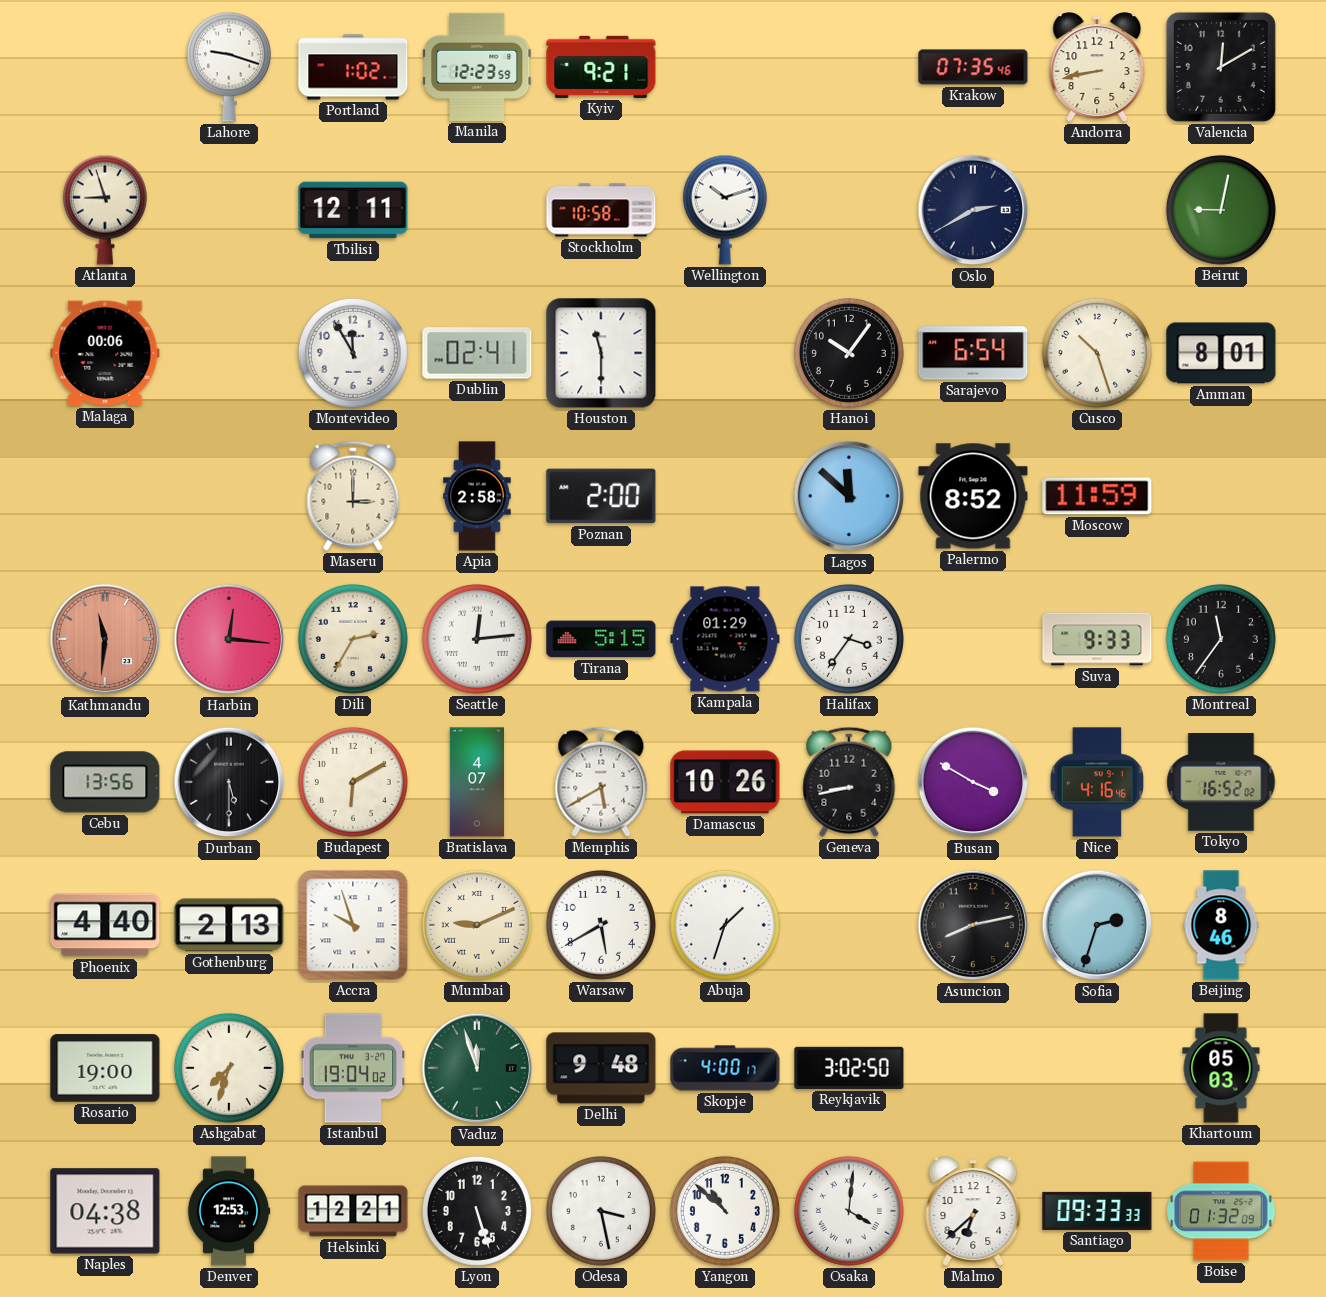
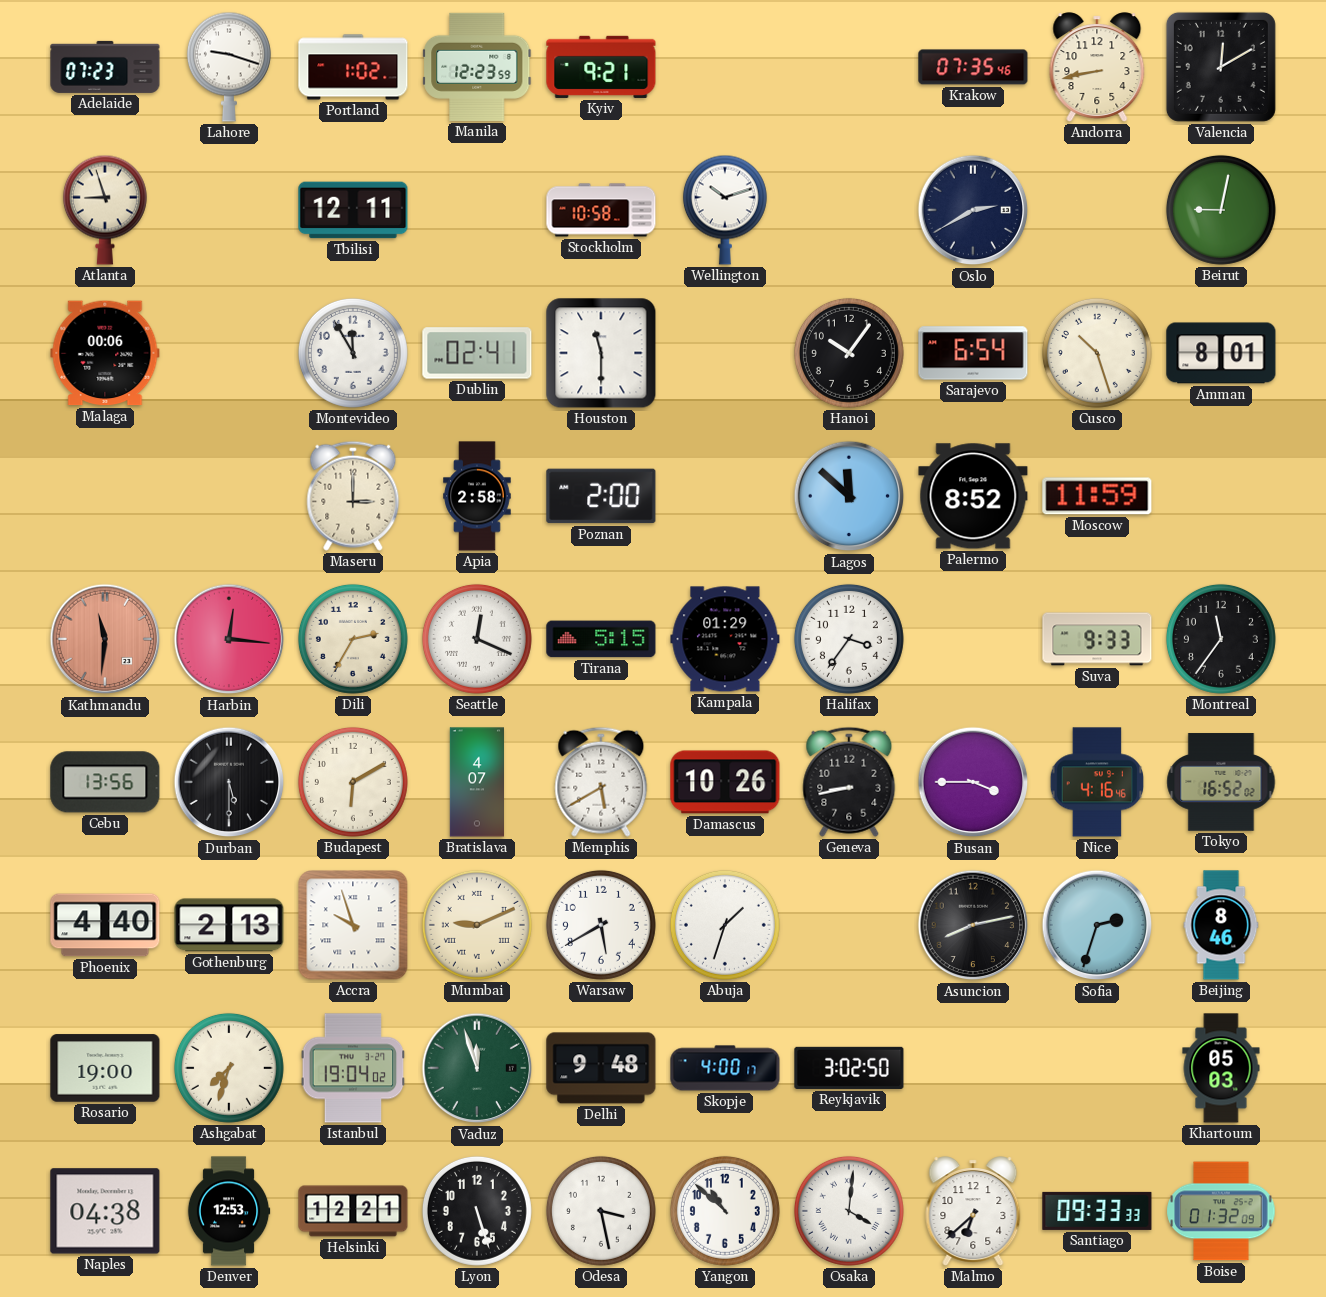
Adelaide: none -> 07:23 (105, 67)
Seattle: 12:14 -> 12:19 (477, 639)
Busan: 3:50 -> 3:45 (973, 782)
